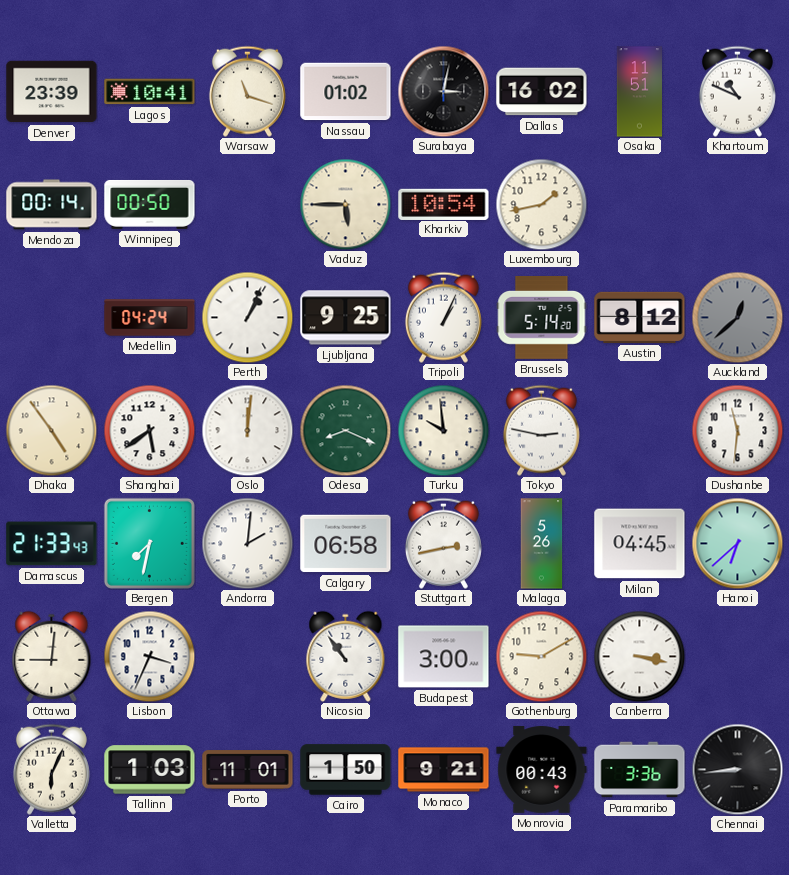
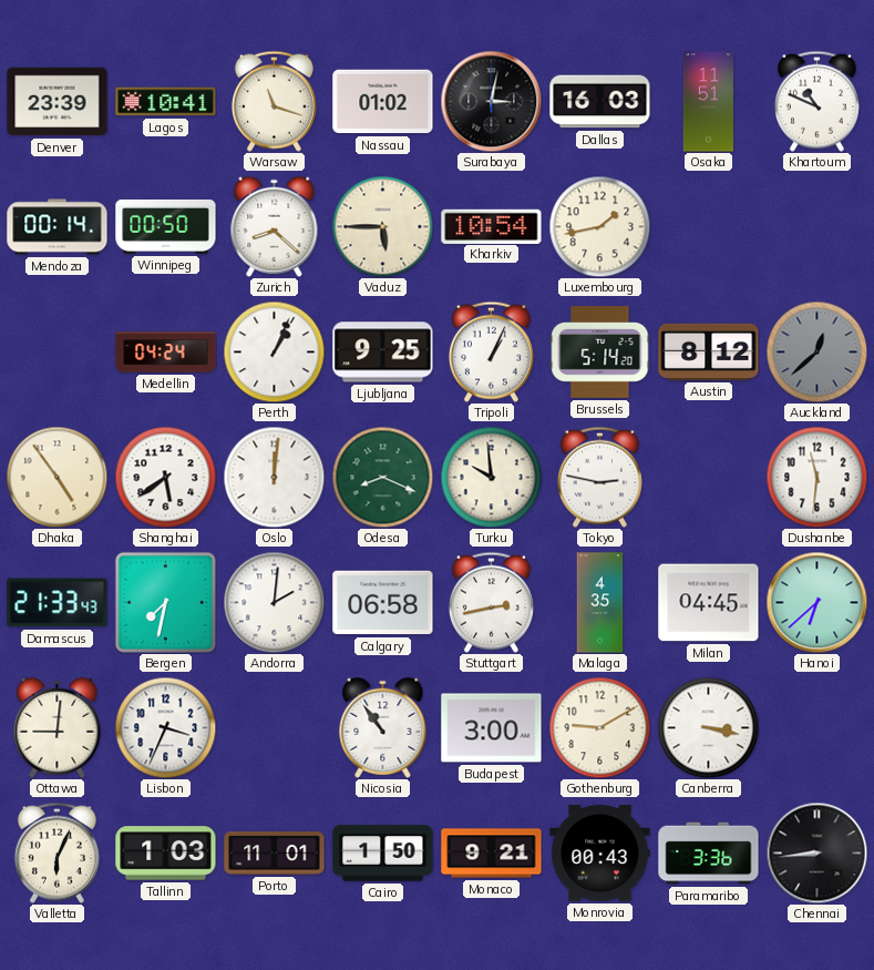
Dallas: 16:02 -> 16:03 (600, 102)
Zurich: none -> 8:22 (275, 226)
Malaga: 5:26 -> 4:35 (600, 603)
